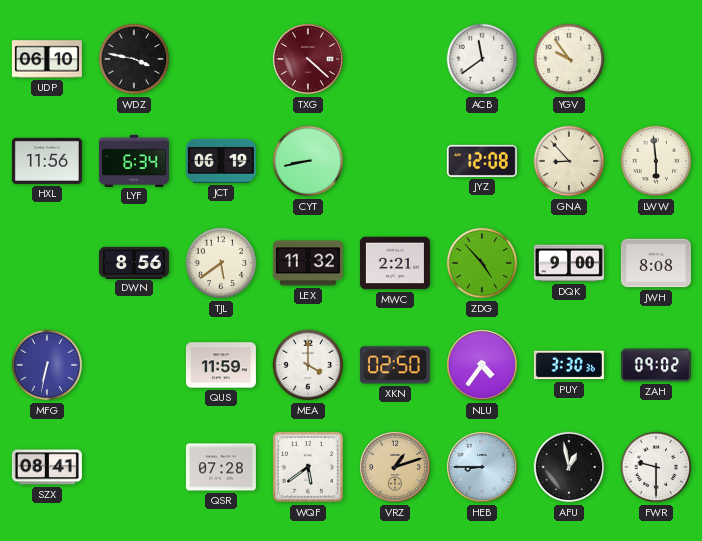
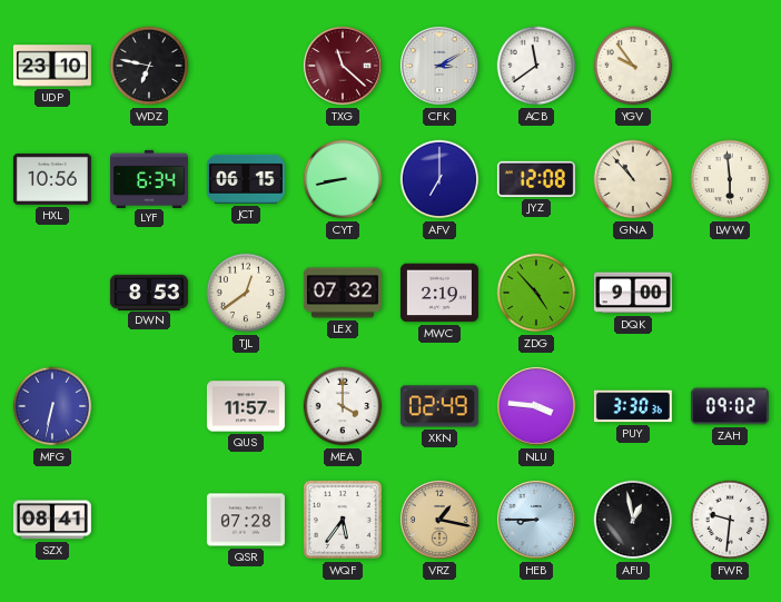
UDP: 06:10 -> 23:10 (52, 66)
WDZ: 3:47 -> 6:47 (149, 66)
TXG: 4:22 -> 11:22 (343, 66)
CFK: none -> 3:10 (439, 66)
HXL: 11:56 -> 10:56 (52, 179)
JCT: 06:19 -> 06:15 (246, 179)
AFV: none -> 7:00 (439, 179)
GNA: 8:53 -> 10:53 (633, 179)
DWN: 8:56 -> 8:53 (149, 292)
TJL: 5:39 -> 12:39 (246, 293)
LEX: 11:32 -> 07:32 (343, 293)
MWC: 2:21 -> 2:19 (439, 293)
JWH: 8:08 -> none (656, 263)
QUS: 11:59 -> 11:57 (246, 406)
XKN: 02:50 -> 02:49 (439, 406)
NLU: 4:36 -> 3:46 (536, 406)
WQF: 5:39 -> 5:36 (344, 521)
VRZ: 1:12 -> 1:17 (439, 520)
FWR: 9:30 -> 9:31 (730, 520)
